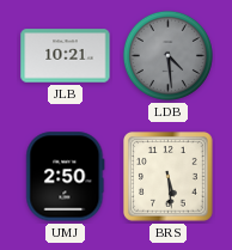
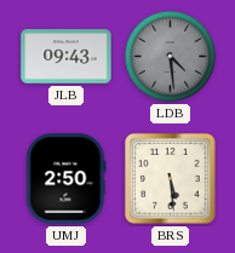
JLB: 10:21 -> 09:43 (67, 57)
